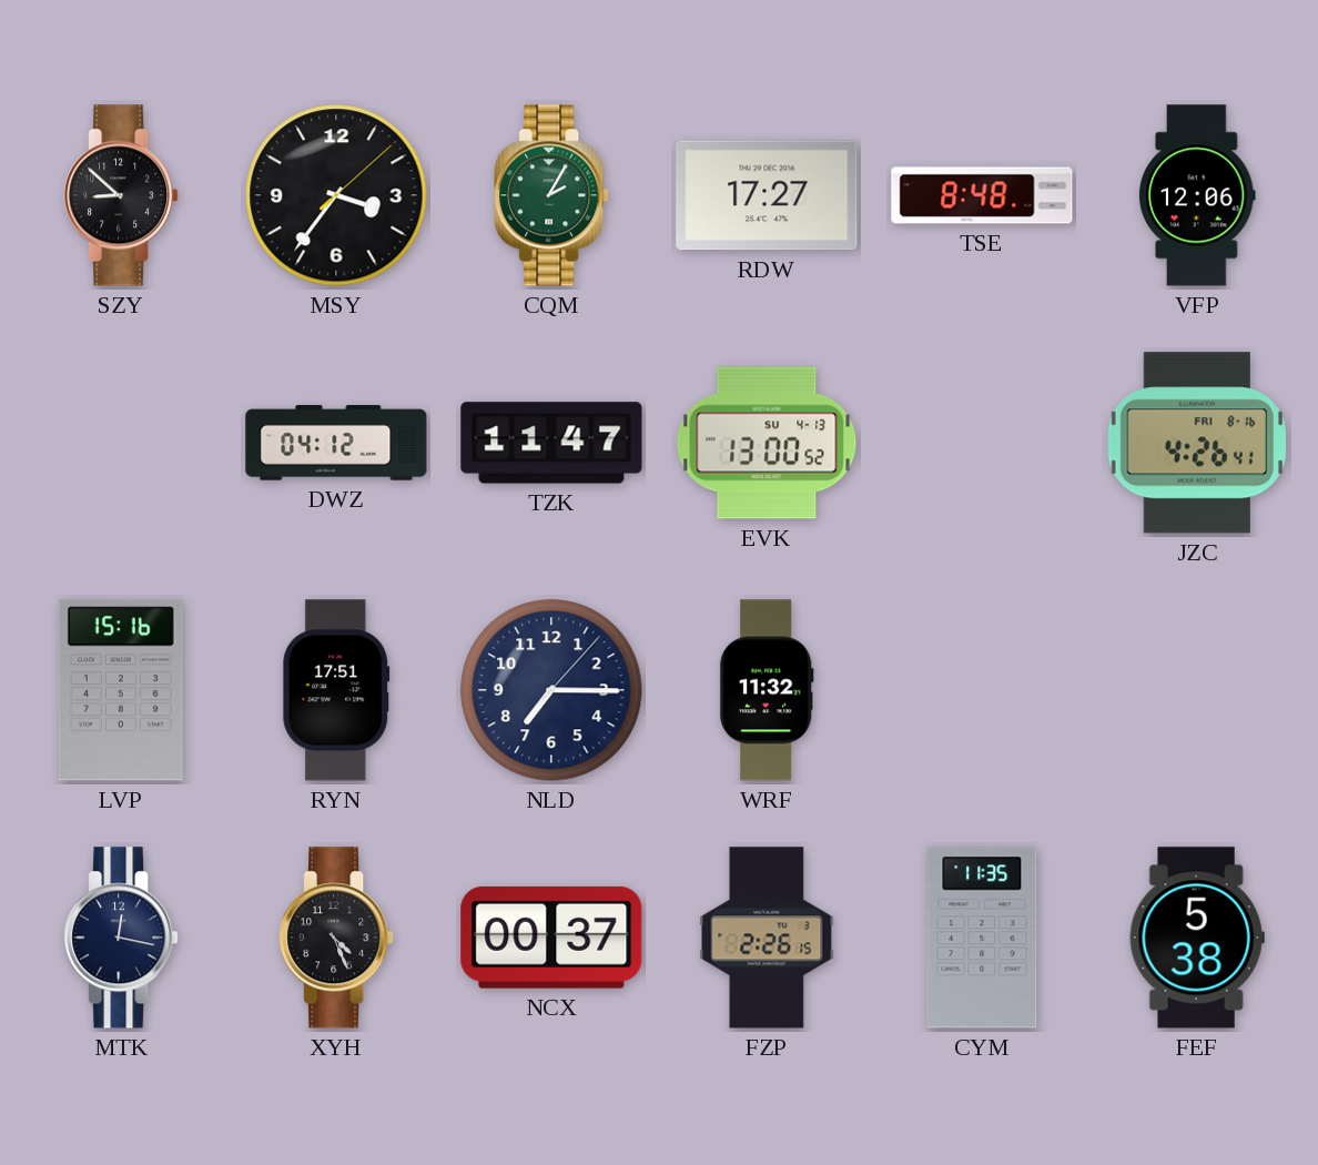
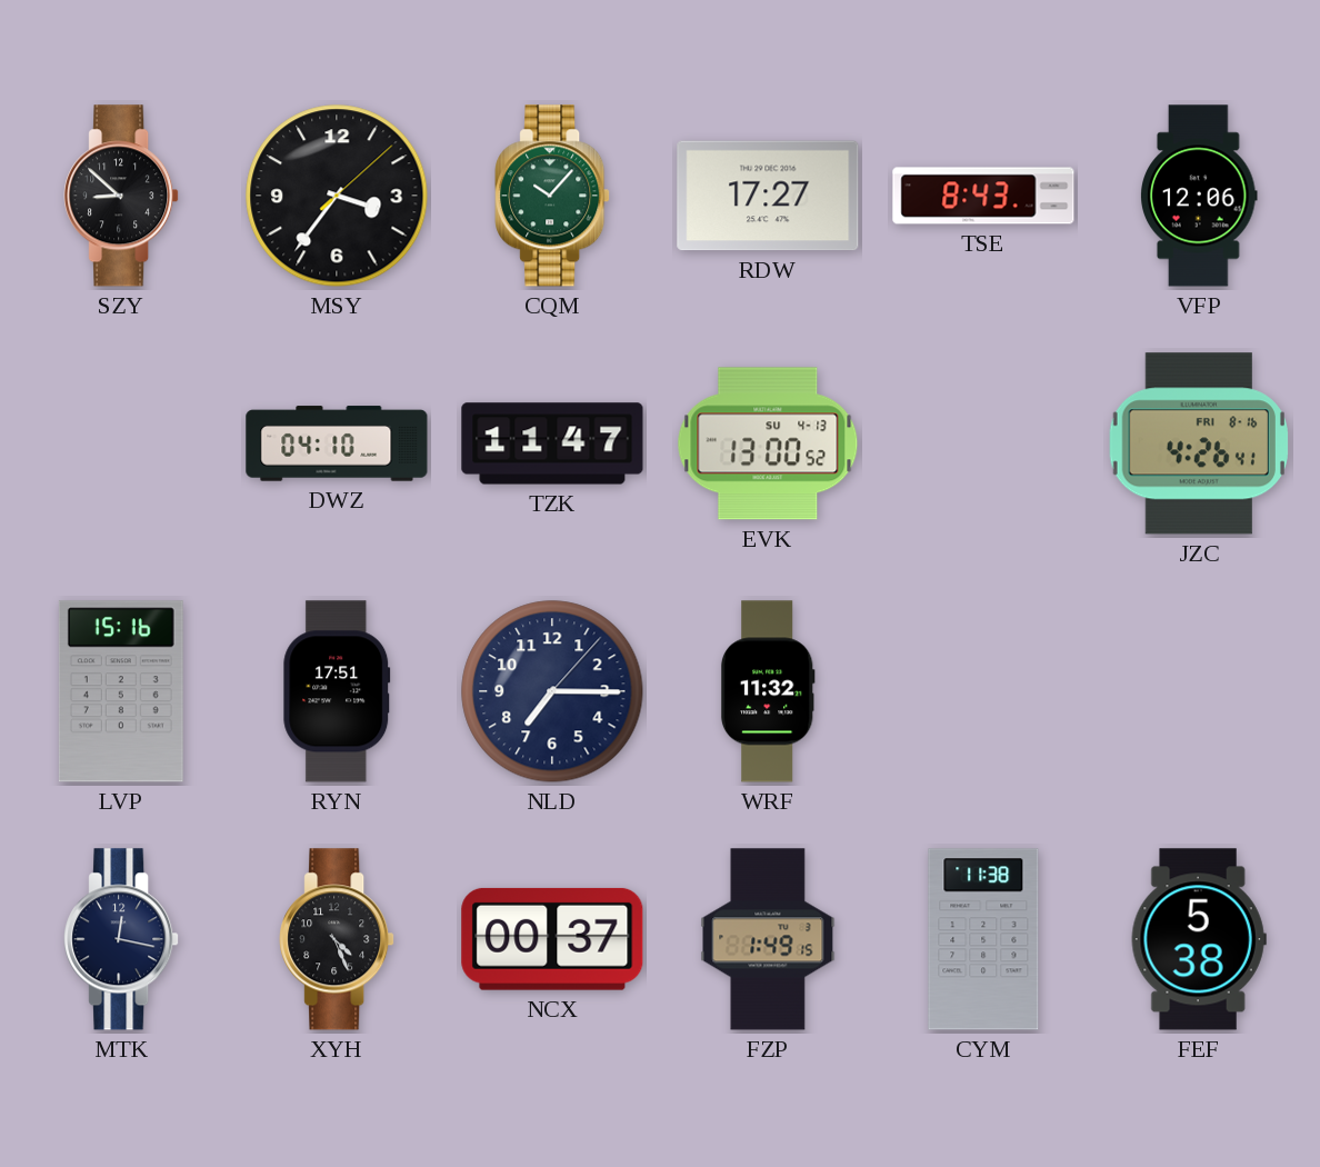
CQM: 2:05 -> 10:07 (552, 196)
TSE: 8:48 -> 8:43 (983, 196)
DWZ: 04:12 -> 04:10 (337, 443)
FZP: 2:26 -> 1:49 (768, 939)
CYM: 11:35 -> 11:38 (983, 939)
